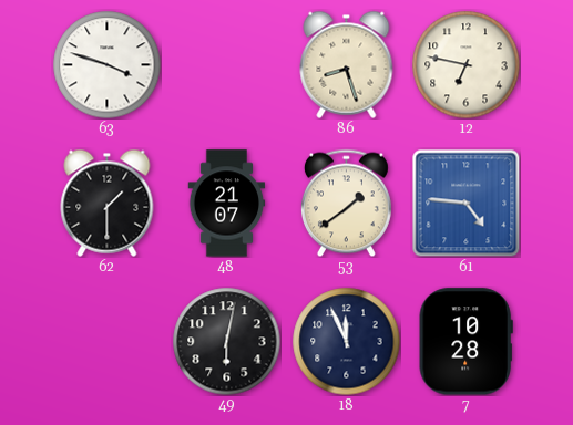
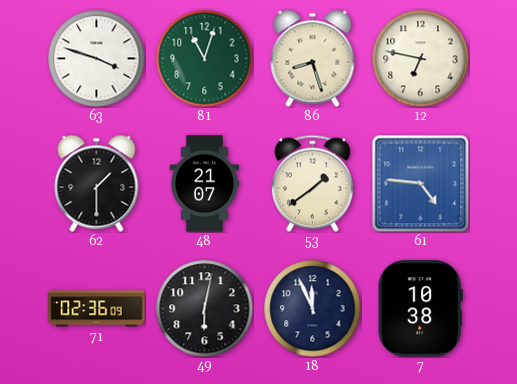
81: none -> 11:03 (204, 58)
71: none -> 02:36 (97, 309)
7: 10:28 -> 10:38 (420, 309)
